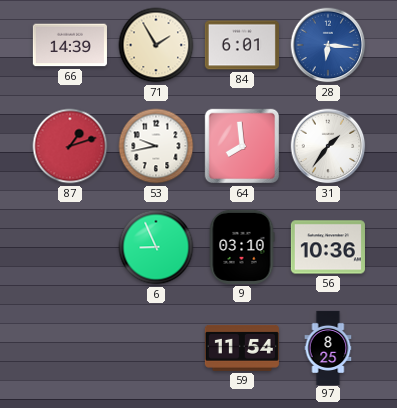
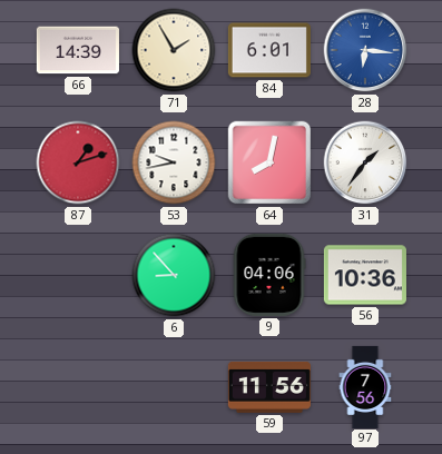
64: 7:59 -> 8:02 (269, 162)
6: 8:56 -> 8:53 (174, 275)
9: 03:10 -> 04:06 (269, 275)
59: 11:54 -> 11:56 (269, 387)
97: 8:25 -> 7:56 (365, 386)
